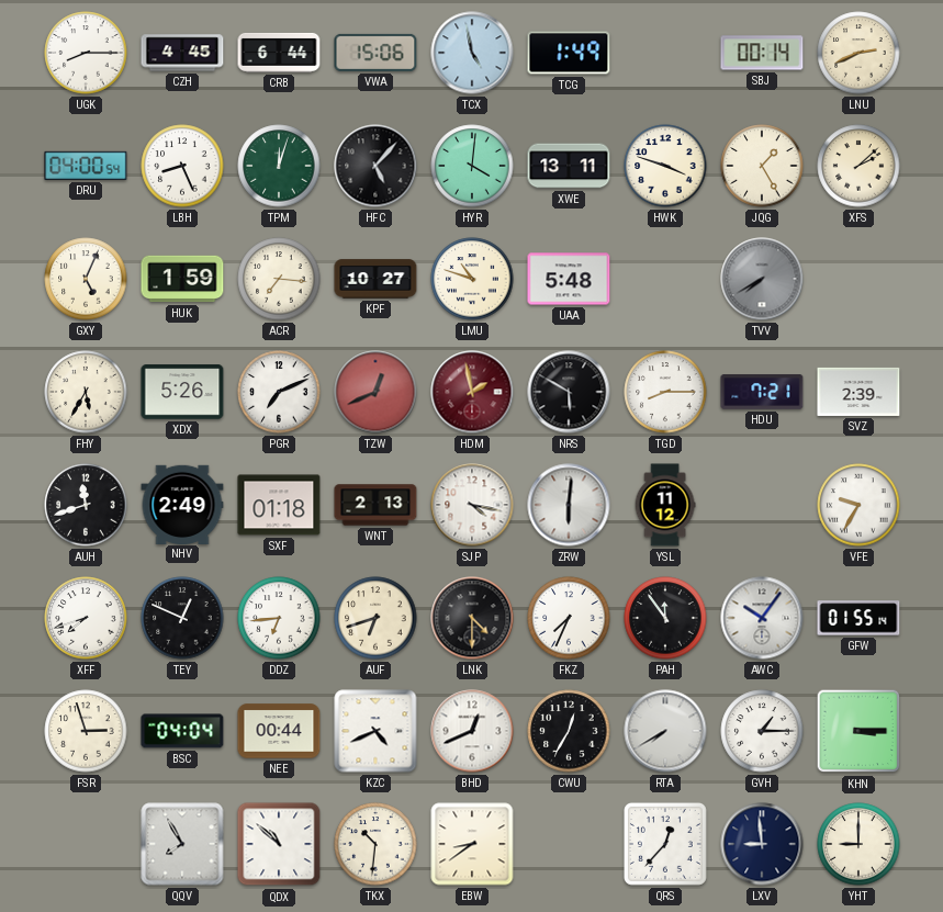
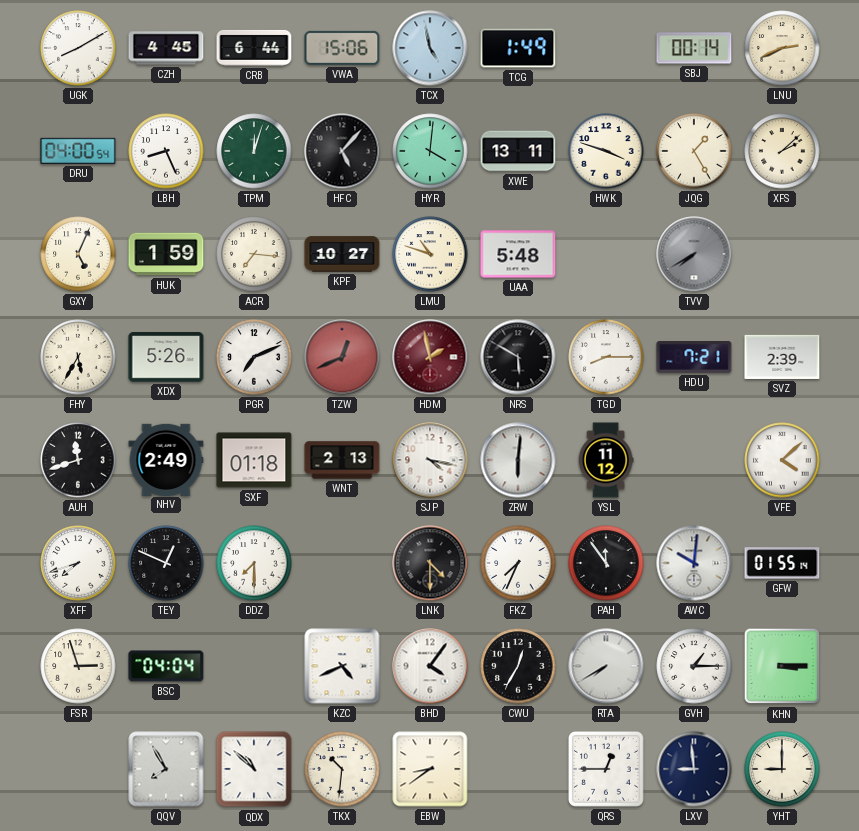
UGK: 8:15 -> 8:10 (78, 48)
VFE: 9:35 -> 4:08 (782, 460)
DDZ: 6:44 -> 7:30 (254, 563)
AUF: 6:42 -> none (375, 618)
AWC: 10:06 -> 10:01 (694, 563)
NEE: 00:44 -> none (279, 731)
BHD: 12:41 -> 4:06 (430, 666)
QRS: 12:37 -> 12:45 (606, 769)
